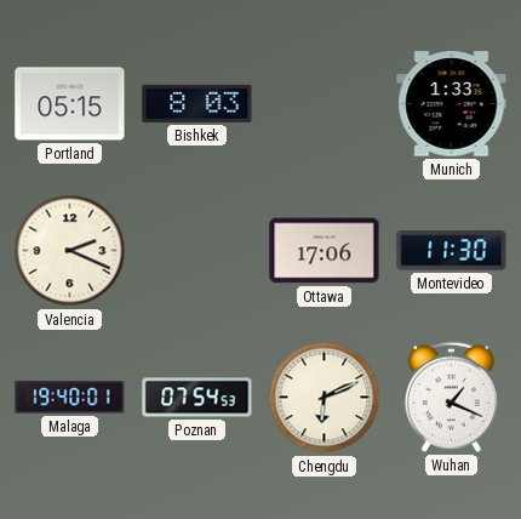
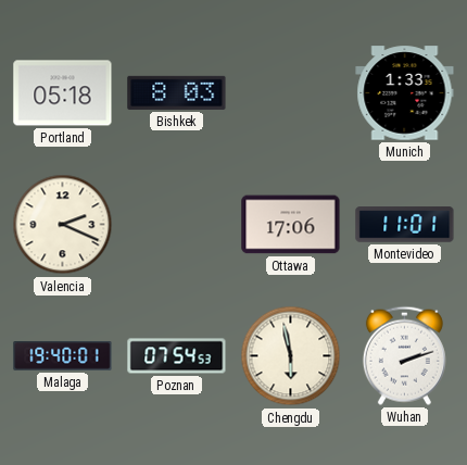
Portland: 05:15 -> 05:18 (63, 93)
Montevideo: 11:30 -> 11:01 (405, 225)
Chengdu: 6:11 -> 5:58 (291, 356)
Wuhan: 1:19 -> 2:12 (404, 355)
